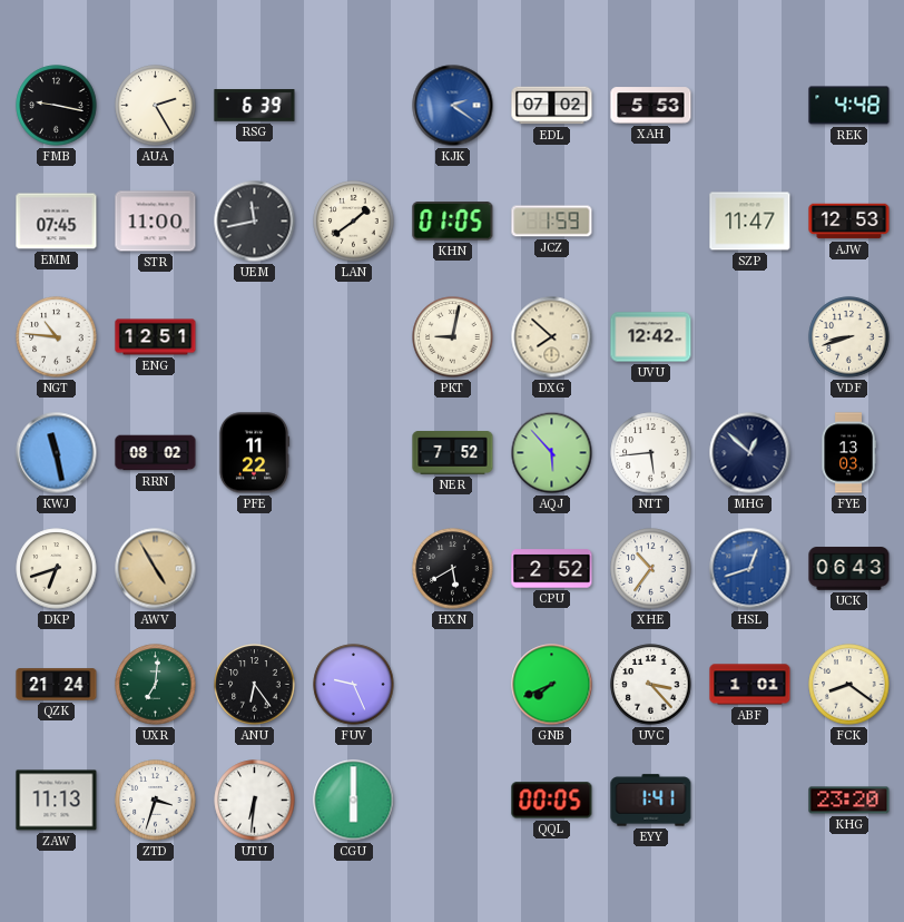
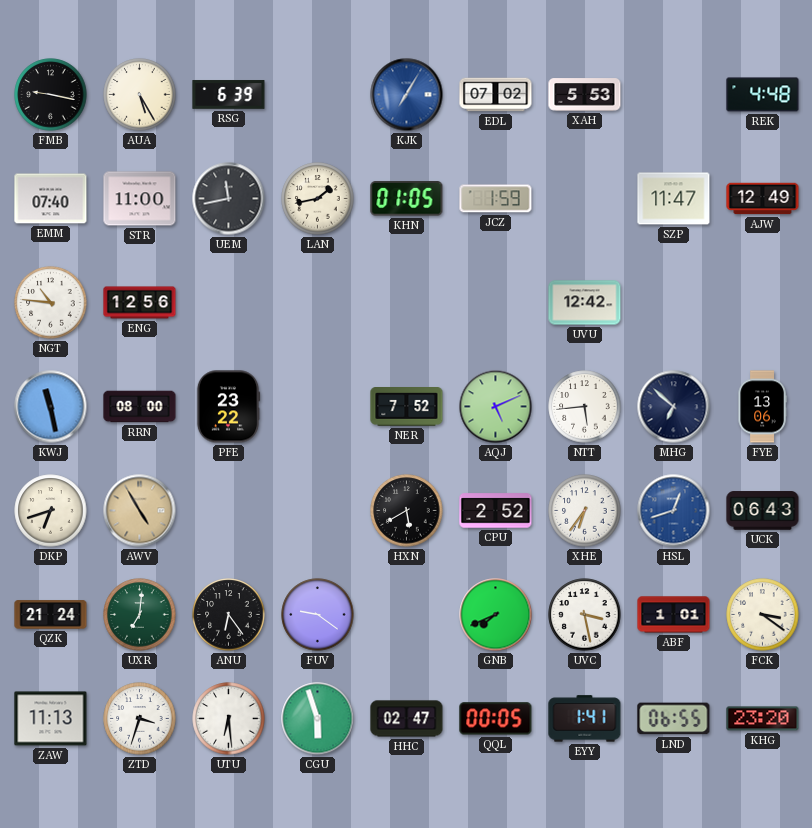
AUA: 2:25 -> 5:25 (140, 95)
KJK: 2:21 -> 7:05 (407, 95)
EMM: 07:45 -> 07:40 (51, 199)
LAN: 1:39 -> 1:43 (318, 199)
AJW: 12:53 -> 12:49 (763, 199)
ENG: 12:51 -> 12:56 (140, 303)
PKT: 9:02 -> none (453, 337)
DXG: 7:52 -> none (552, 337)
VDF: 8:42 -> none (849, 337)
RRN: 08:02 -> 08:00 (140, 407)
PFE: 11:22 -> 23:22 (228, 407)
AQJ: 5:53 -> 5:11 (496, 407)
MHG: 12:52 -> 6:52 (674, 407)
FYE: 13:03 -> 13:06 (762, 407)
XHE: 10:36 -> 6:36 (585, 511)
FUV: 9:26 -> 9:21 (318, 615)
UVC: 3:23 -> 3:28 (585, 615)
FCK: 8:21 -> 3:21 (763, 615)
UTU: 6:31 -> 6:29 (229, 719)
CGU: 6:00 -> 5:57 (318, 719)
HHC: none -> 02:47 (407, 719)
LND: none -> 06:55 (674, 719)
